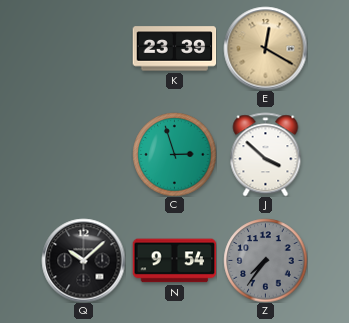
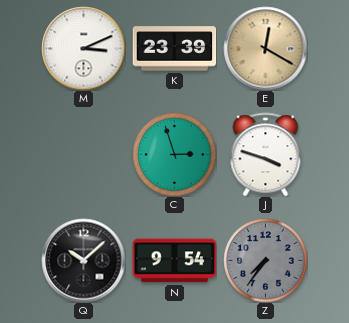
M: none -> 3:11 (83, 48)
J: 3:52 -> 3:48 (266, 154)
